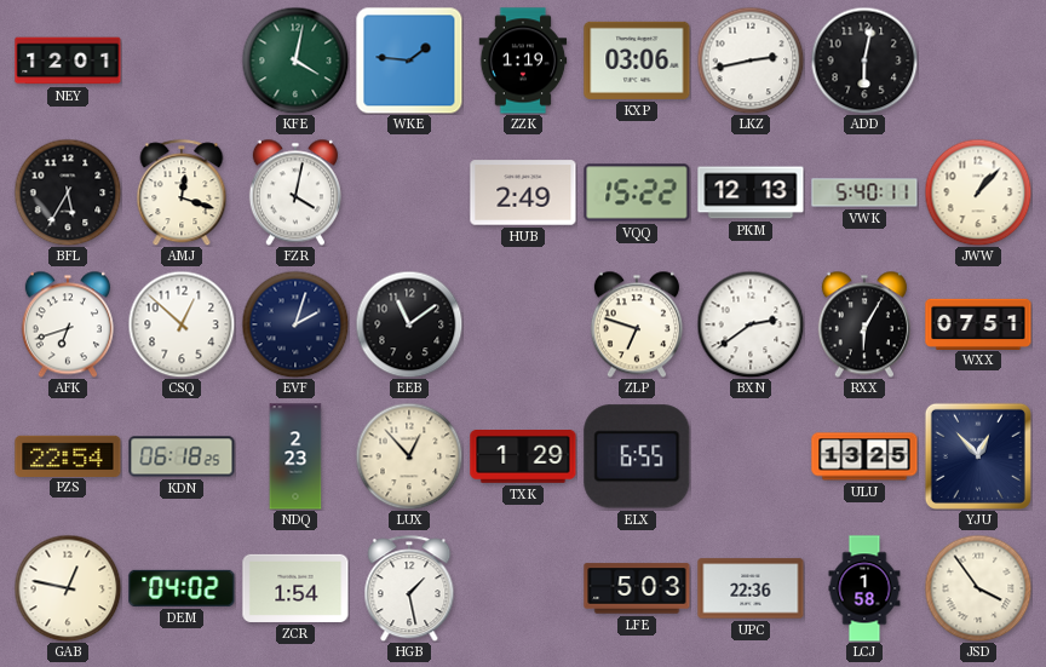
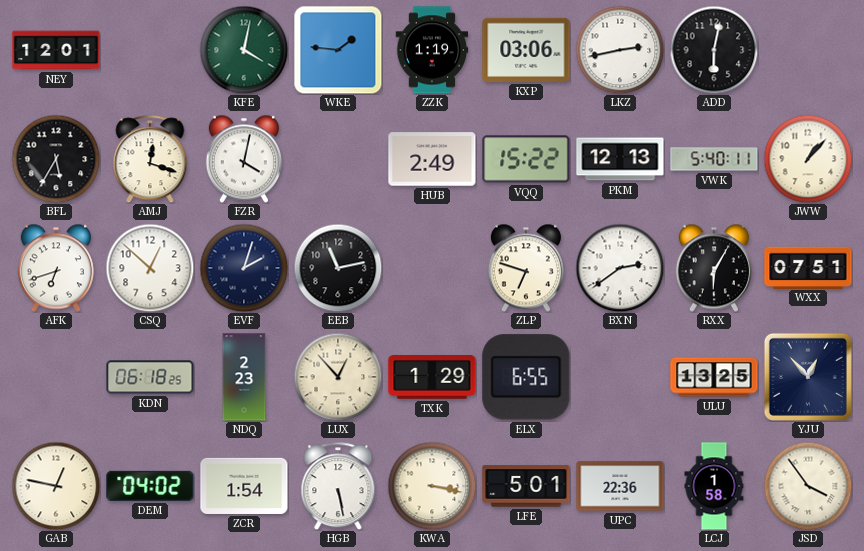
EEB: 11:09 -> 11:13 (338, 268)
PZS: 22:54 -> none (68, 455)
HGB: 1:28 -> 5:28 (338, 486)
KWA: none -> 3:17 (432, 486)
LFE: 5:03 -> 5:01 (526, 486)
